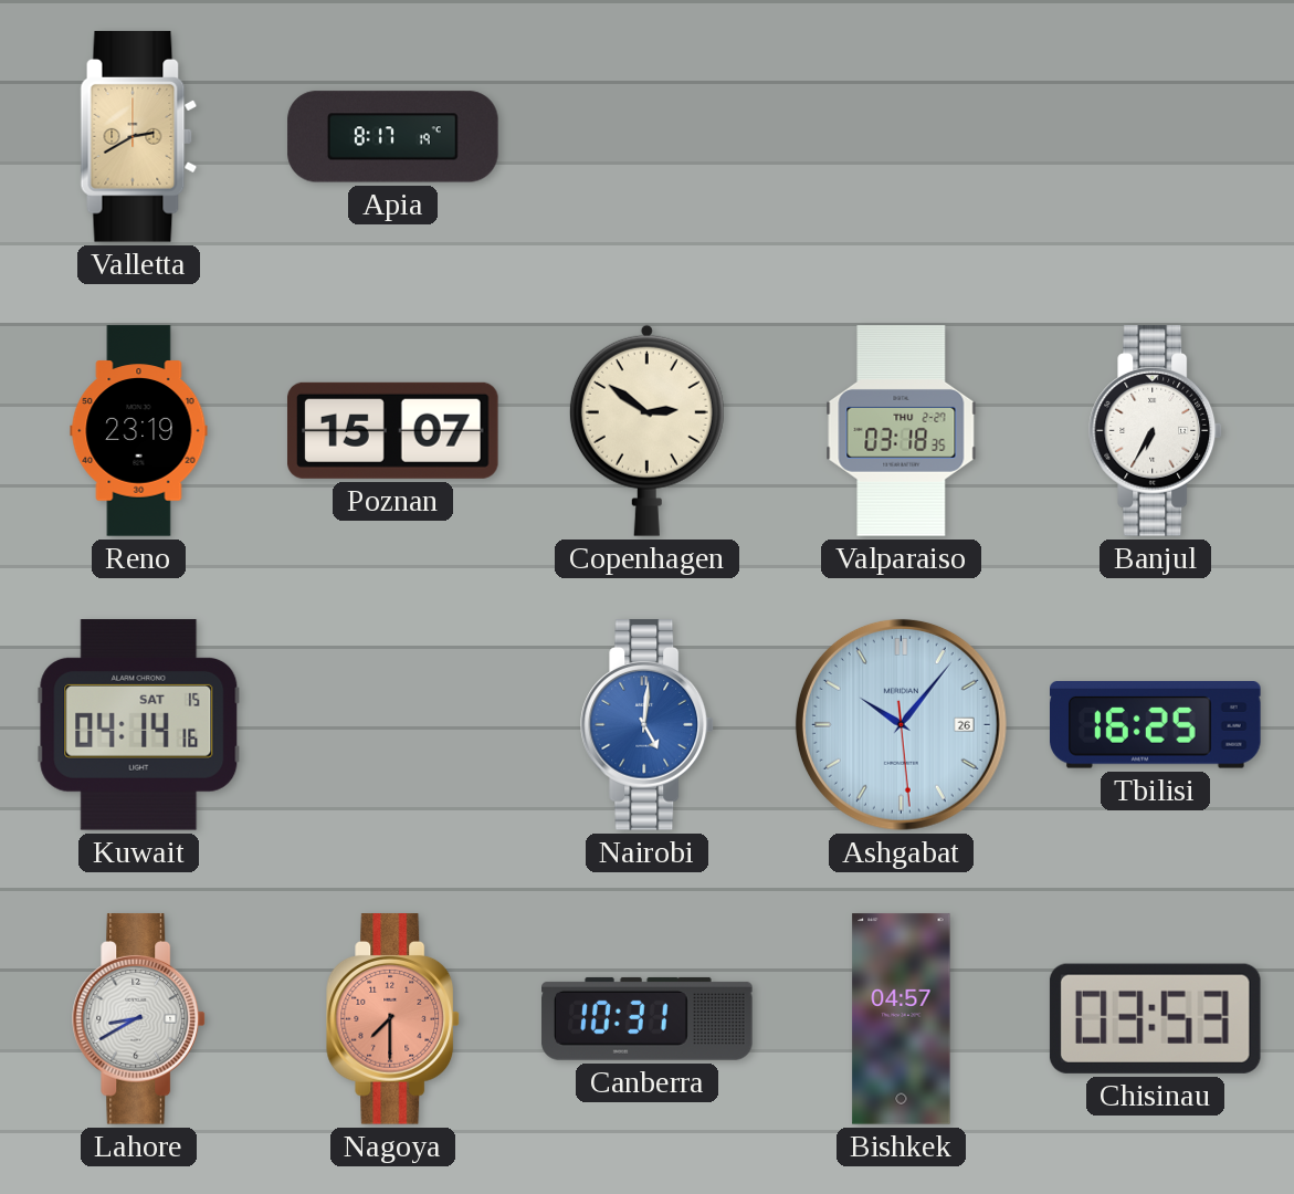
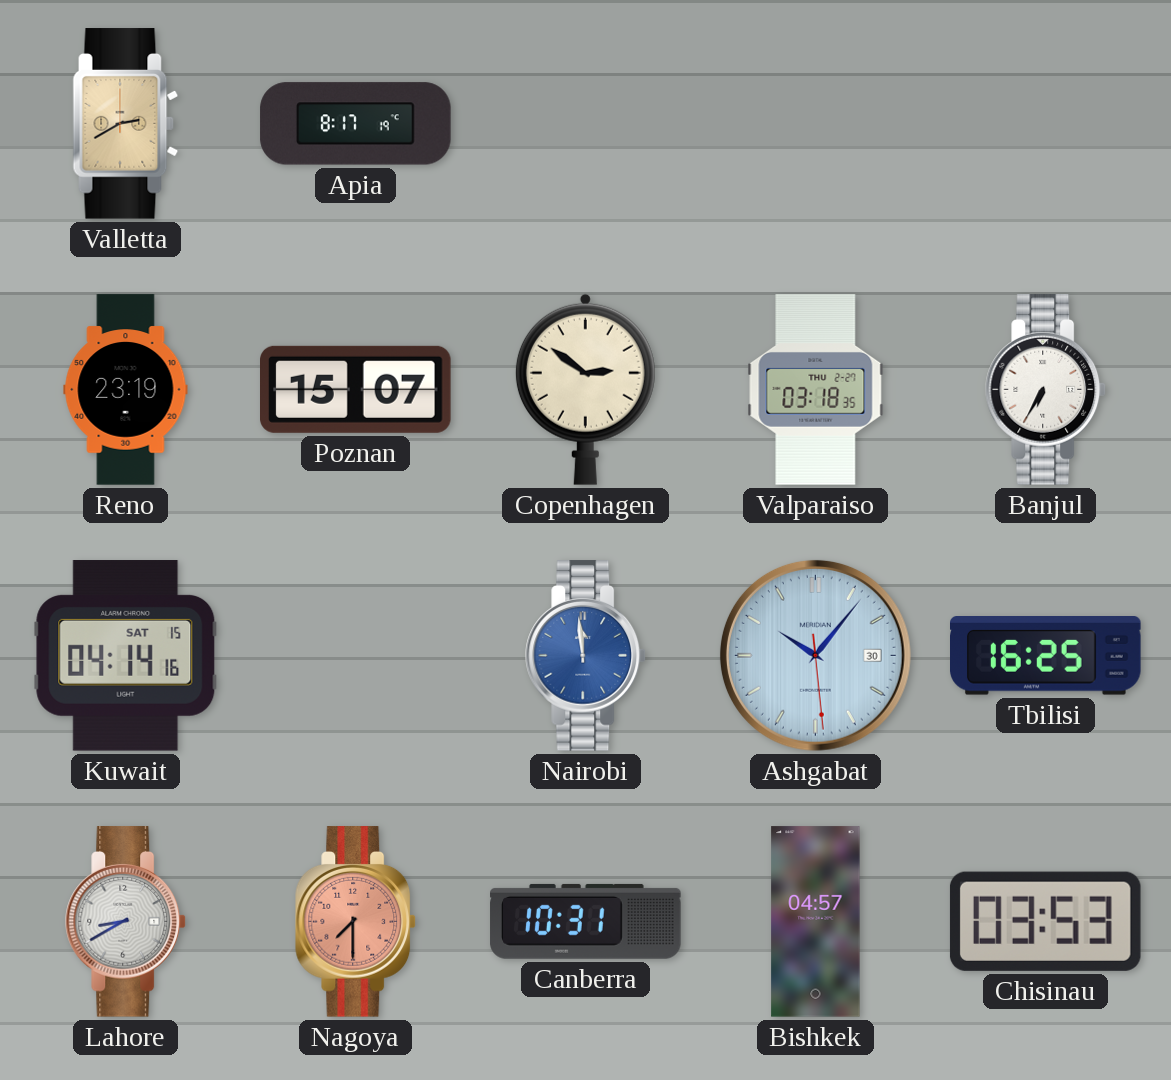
Nairobi: 5:01 -> 11:59 (586, 656)
Ashgabat date: 26 -> 30 (815, 655)
